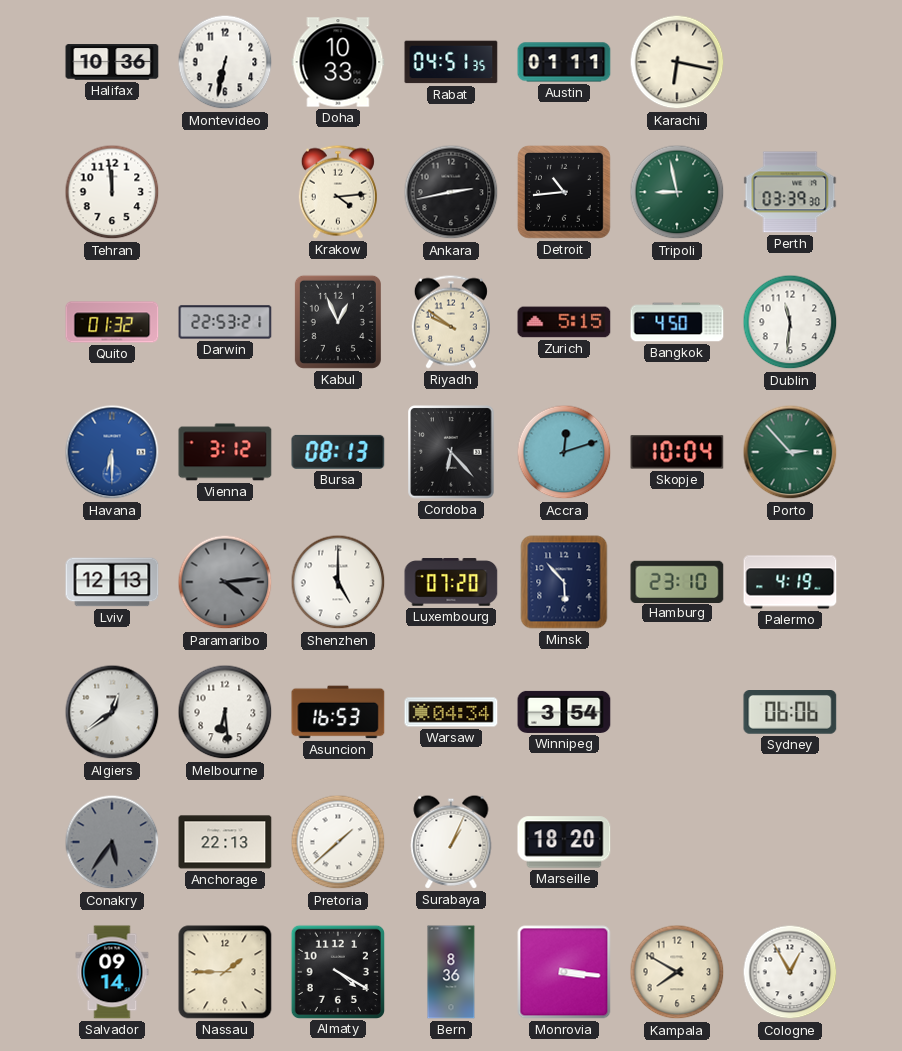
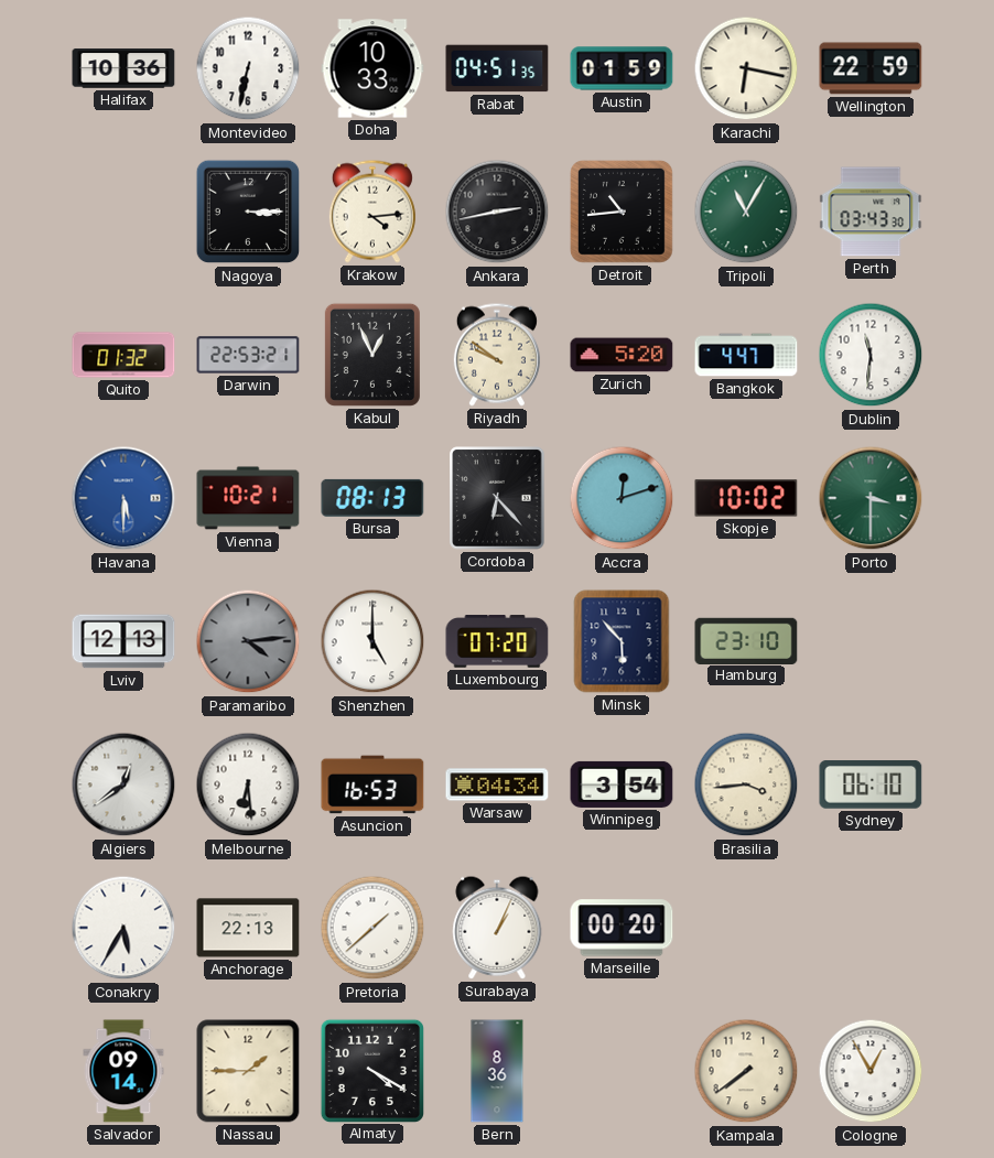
Austin: 01:11 -> 01:59 (622, 68)
Wellington: none -> 22:59 (871, 68)
Tehran: 11:59 -> none (112, 192)
Nagoya: none -> 3:15 (248, 212)
Tripoli: 8:58 -> 11:05 (746, 212)
Perth: 03:39 -> 03:43 (871, 212)
Zurich: 5:15 -> 5:20 (622, 355)
Bangkok: 4:50 -> 4:47 (746, 355)
Havana: 6:30 -> 5:30 (123, 498)
Vienna: 3:12 -> 10:21 (248, 498)
Skopje: 10:04 -> 10:02 (746, 498)
Porto: 2:53 -> 3:30 (871, 498)
Palermo: 4:19 -> none (790, 582)
Brasilia: none -> 3:44 (746, 784)
Sydney: 06:06 -> 06:10 (871, 786)
Conakry: 5:36 -> 5:35 (123, 928)
Conakry dial: grey -> white (123, 928)
Marseille: 18:20 -> 00:20 (622, 928)
Monrovia: 3:16 -> none (564, 972)
Kampala: 7:50 -> 7:39 (746, 1071)
